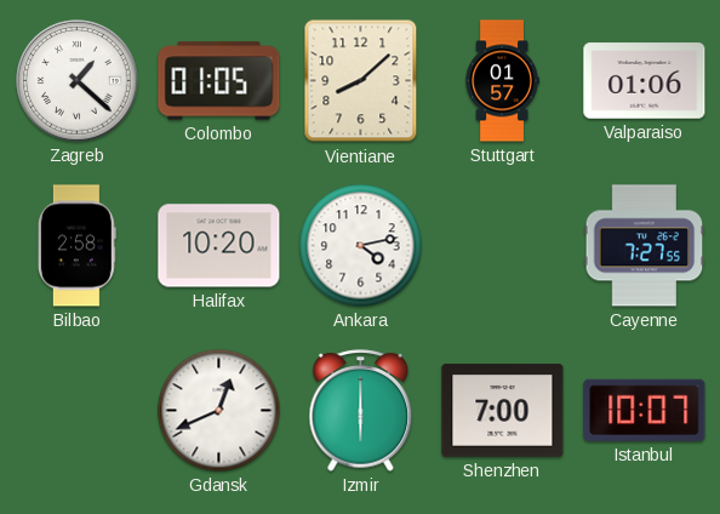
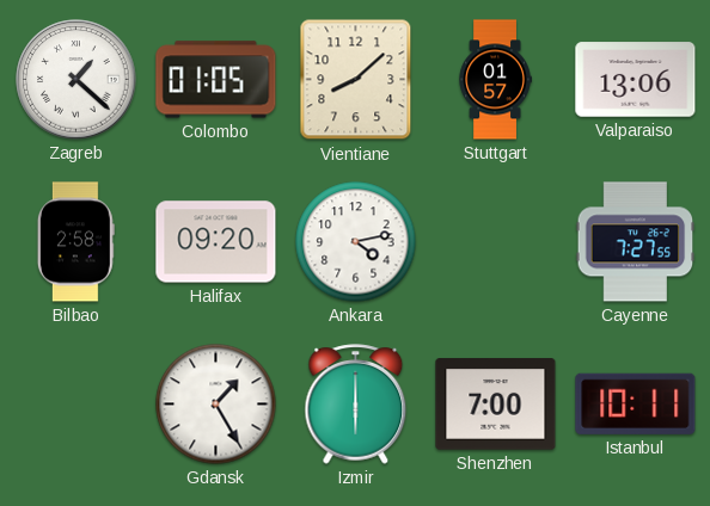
Valparaiso: 01:06 -> 13:06 (636, 80)
Halifax: 10:20 -> 09:20 (216, 242)
Gdansk: 12:41 -> 1:25 (216, 405)
Istanbul: 10:07 -> 10:11 (636, 403)
